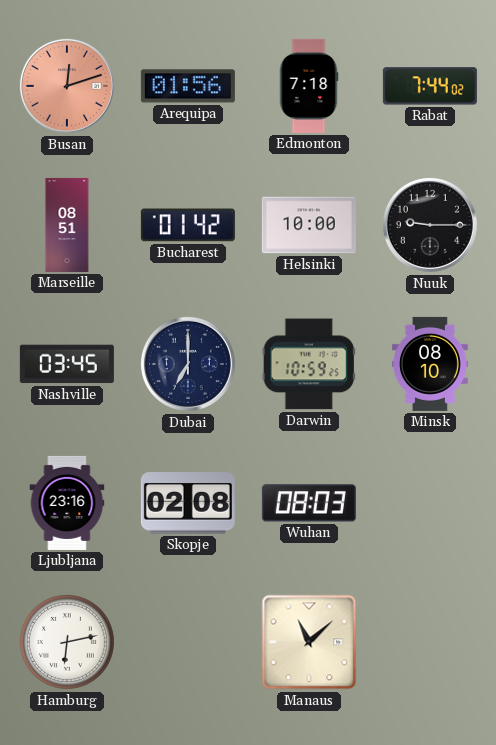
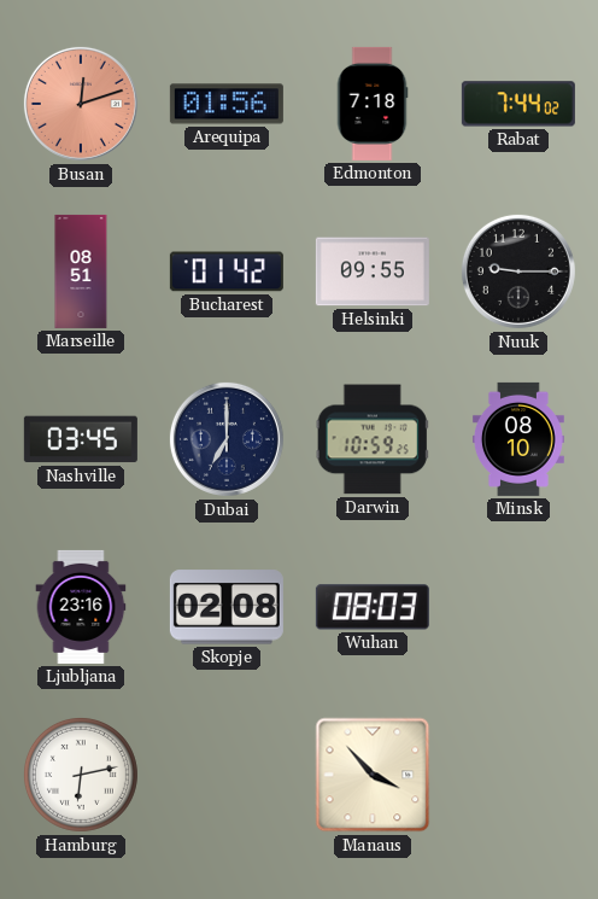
Helsinki: 10:00 -> 09:55 (373, 272)
Manaus: 11:08 -> 3:53 (373, 775)
